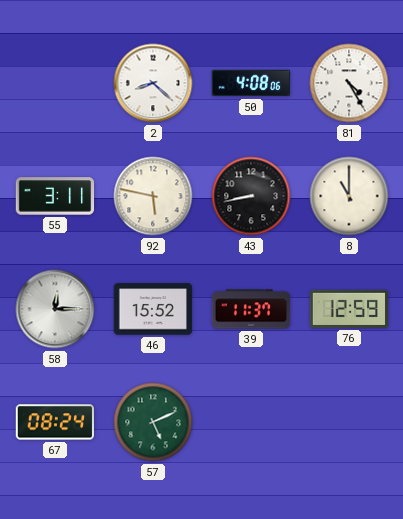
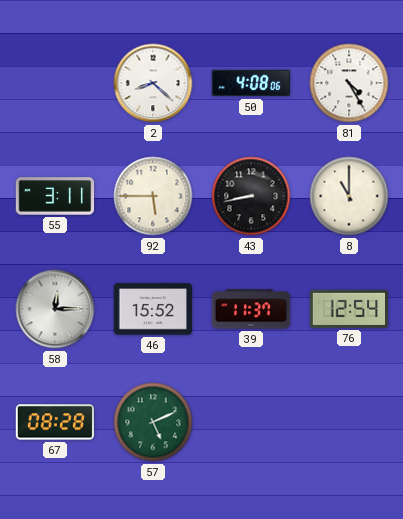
92: 5:47 -> 5:45 (153, 196)
76: 12:59 -> 12:54 (349, 309)
67: 08:24 -> 08:28 (54, 422)
